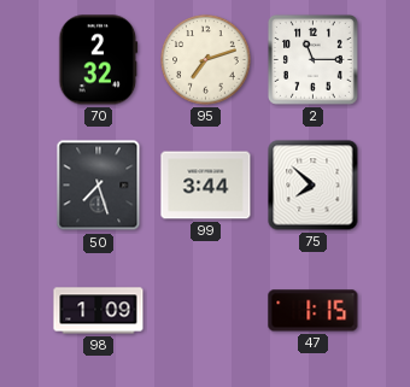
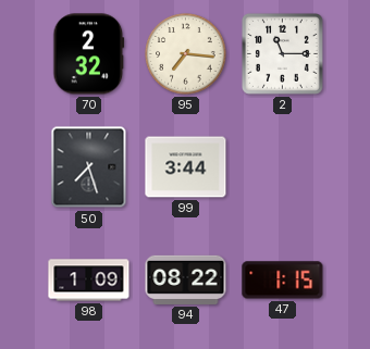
95: 7:12 -> 7:16 (186, 54)
75: 7:52 -> none (314, 186)
94: none -> 08:22 (186, 279)
